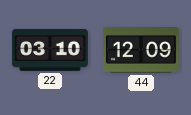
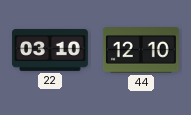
44: 12:09 -> 12:10 (141, 50)
